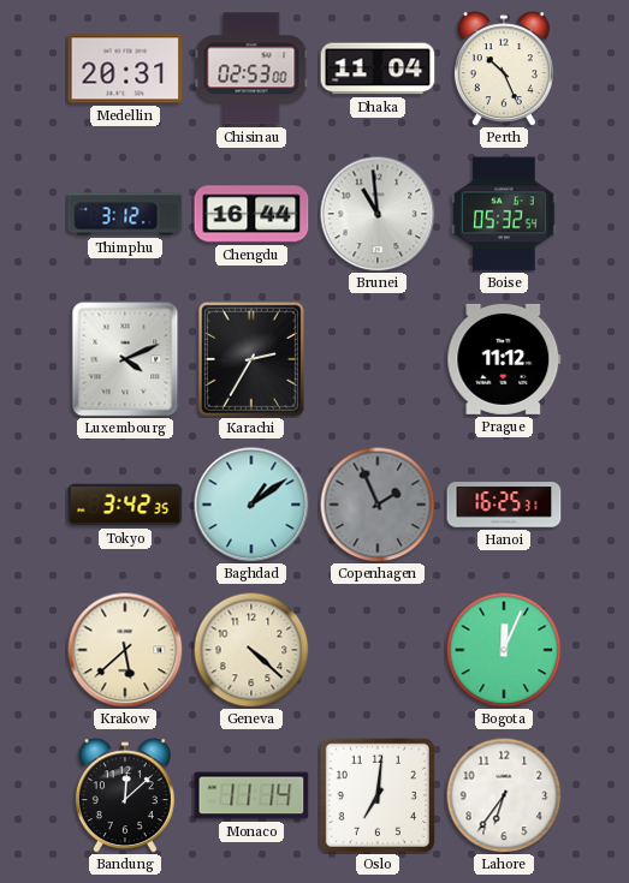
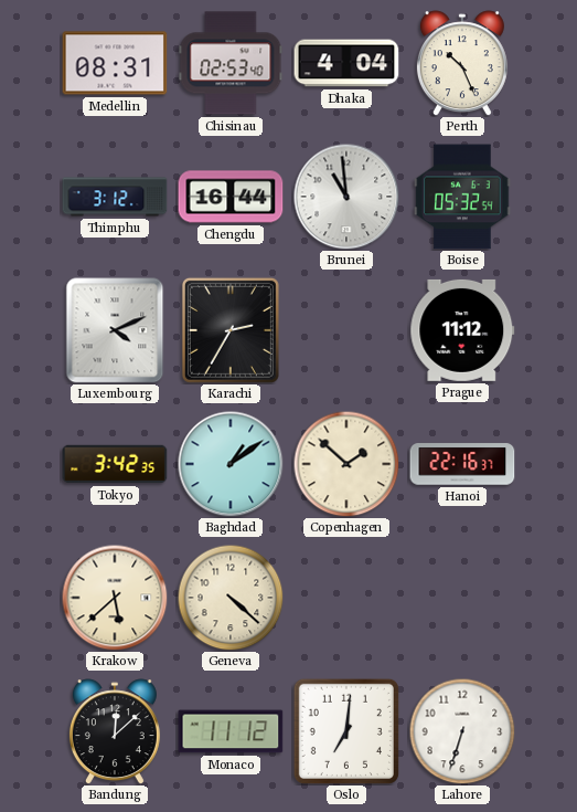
Medellin: 20:31 -> 08:31 (115, 63)
Chisinau: 02:53:00 -> 02:53:40 (231, 63)
Dhaka: 11:04 -> 4:04 (346, 63)
Copenhagen: 1:56 -> 1:52 (346, 464)
Copenhagen dial: grey -> cream (346, 464)
Hanoi: 16:25 -> 22:16 (462, 464)
Bogota: 12:04 -> none (504, 650)
Monaco: 11:14 -> 11:12 (231, 731)
Lahore: 6:36 -> 6:33 (462, 731)
